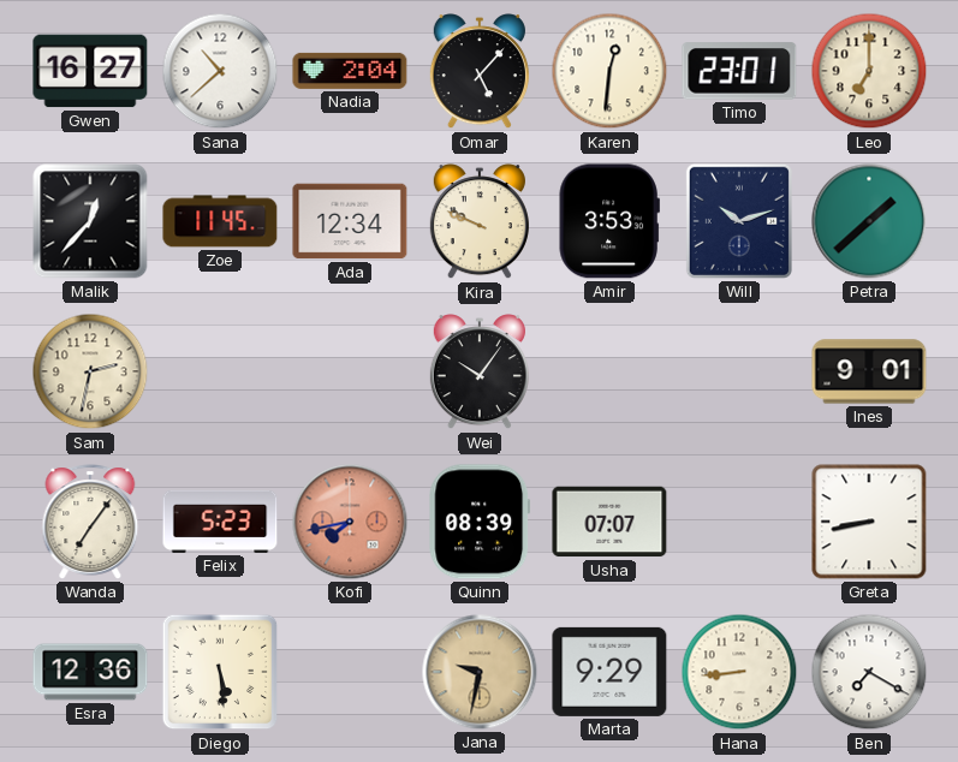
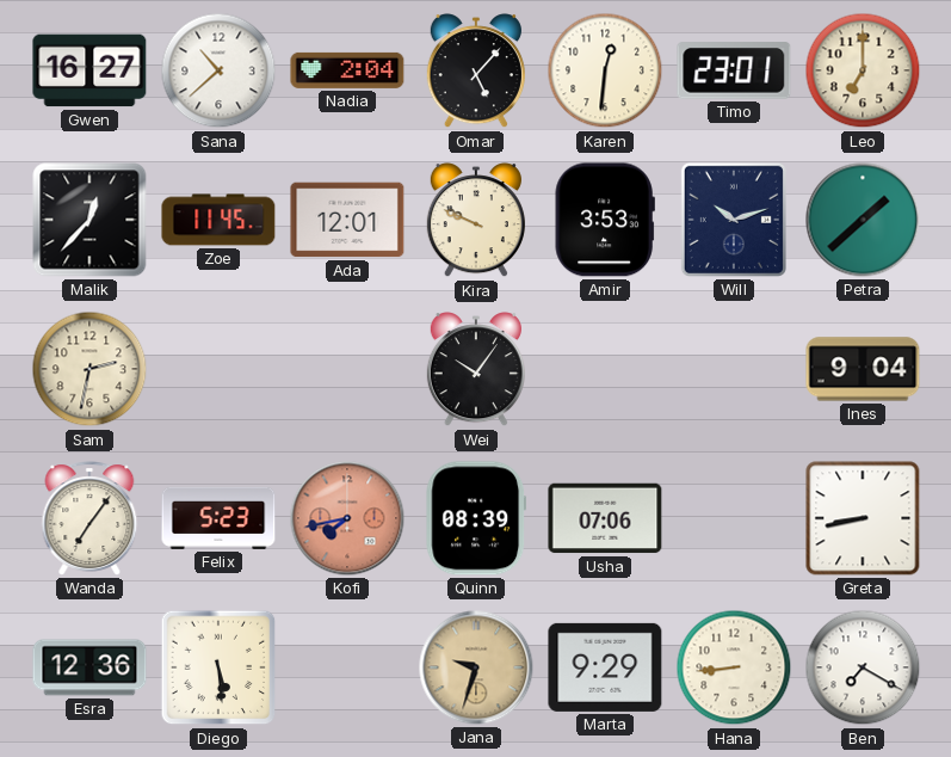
Ada: 12:34 -> 12:01 (347, 220)
Ines: 9:01 -> 9:04 (863, 369)
Usha: 07:07 -> 07:06 (605, 518)
Jana: 9:32 -> 9:33 (476, 667)
